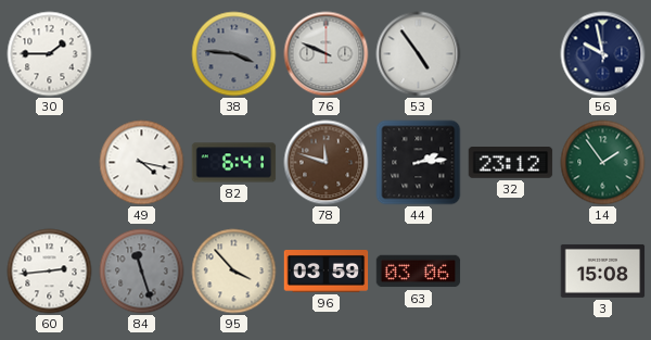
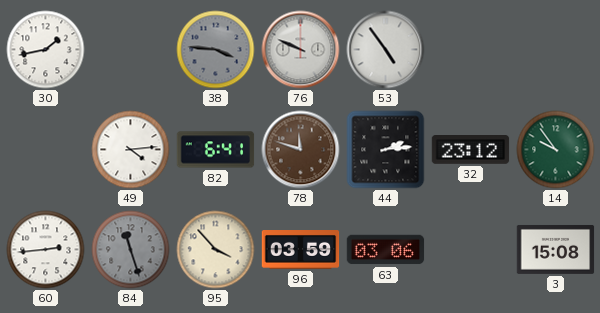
30: 1:45 -> 1:43 (46, 50)
56: 9:58 -> none (603, 54)
49: 4:17 -> 4:14 (131, 150)
14: 1:54 -> 9:54 (556, 150)
